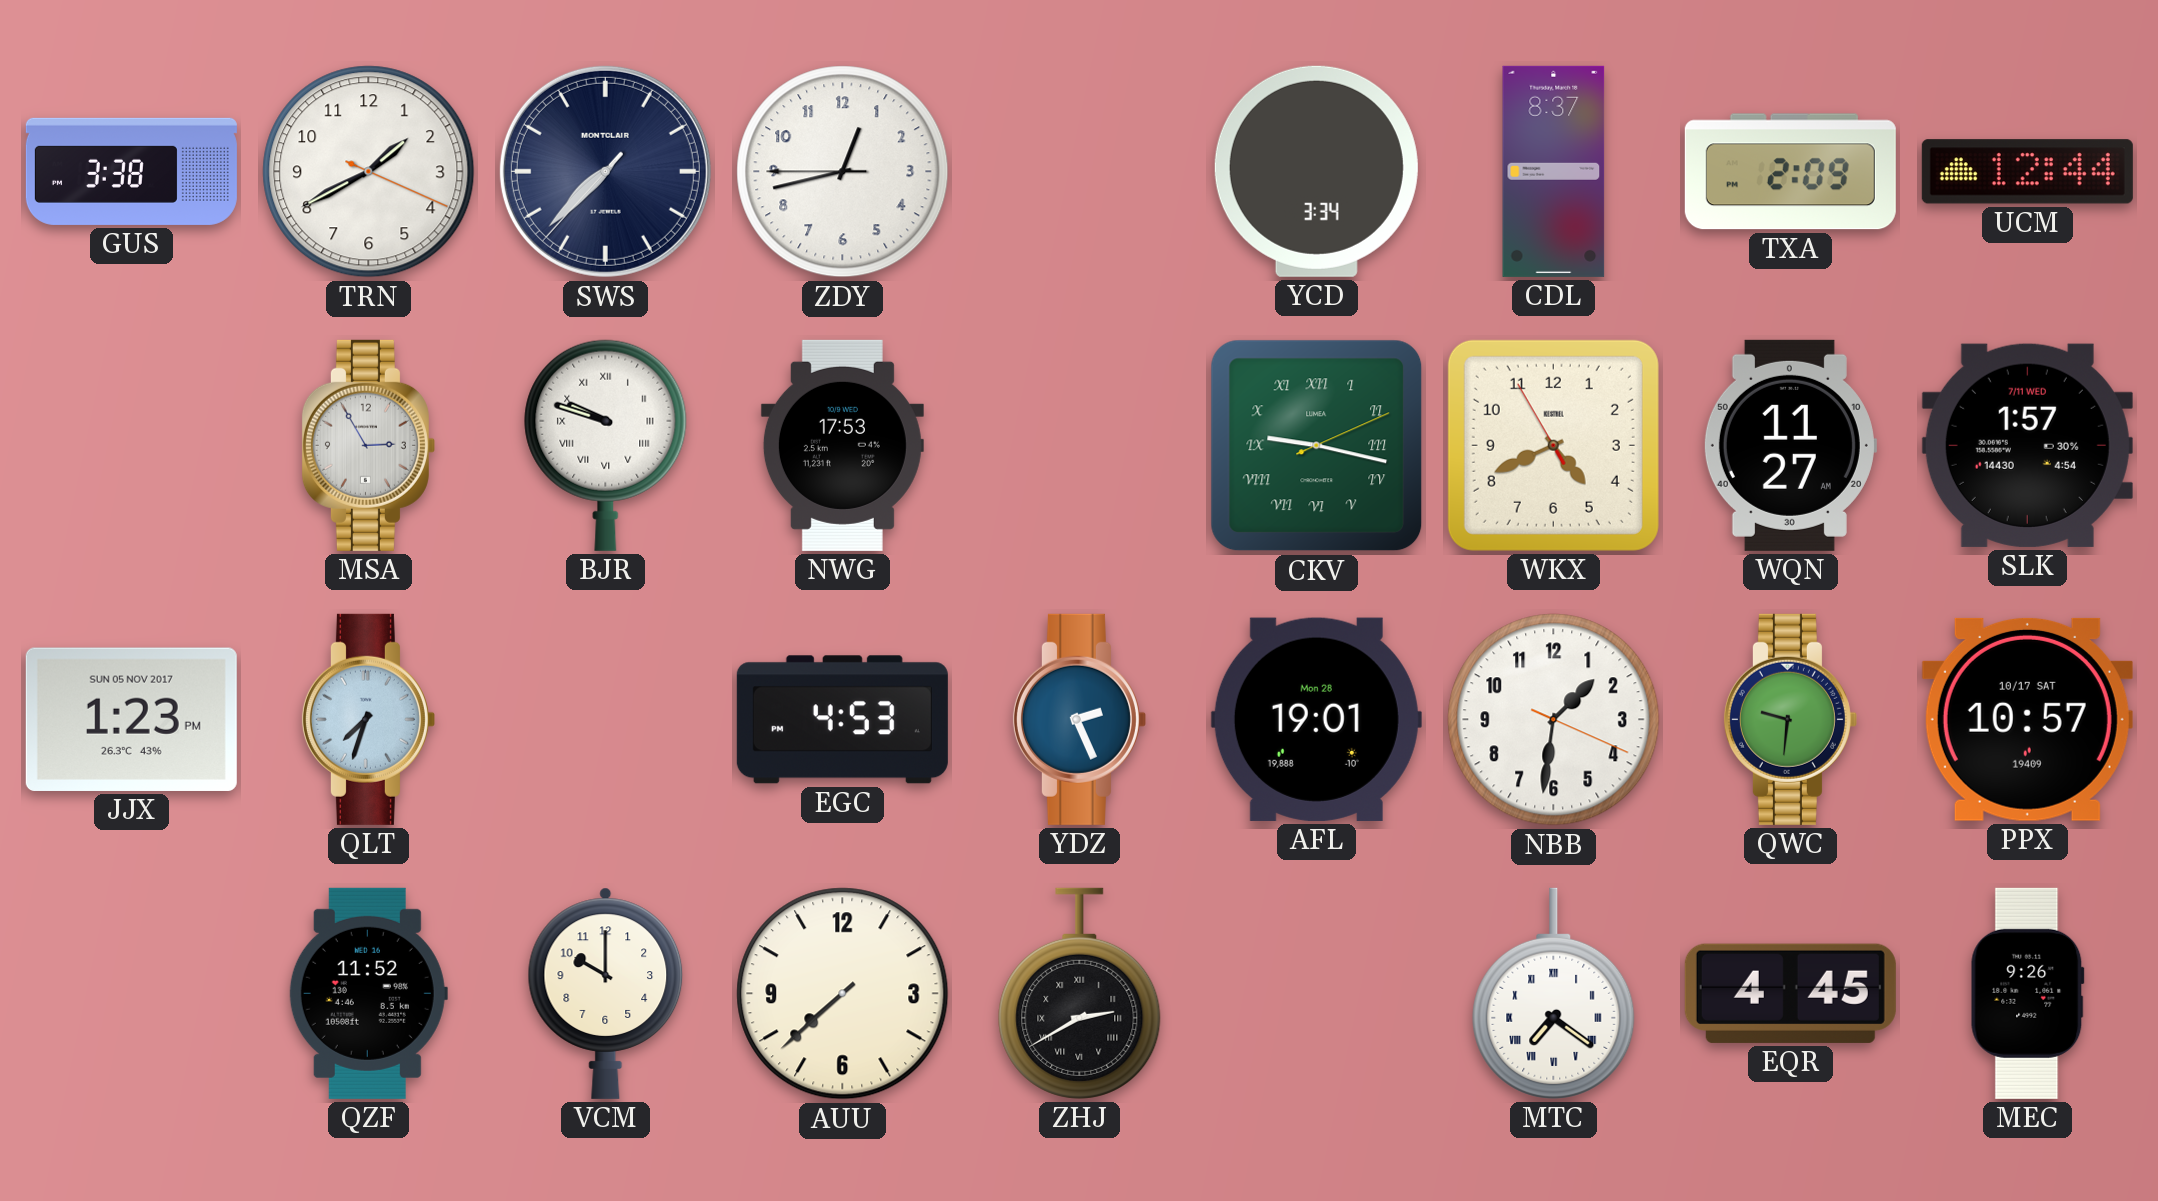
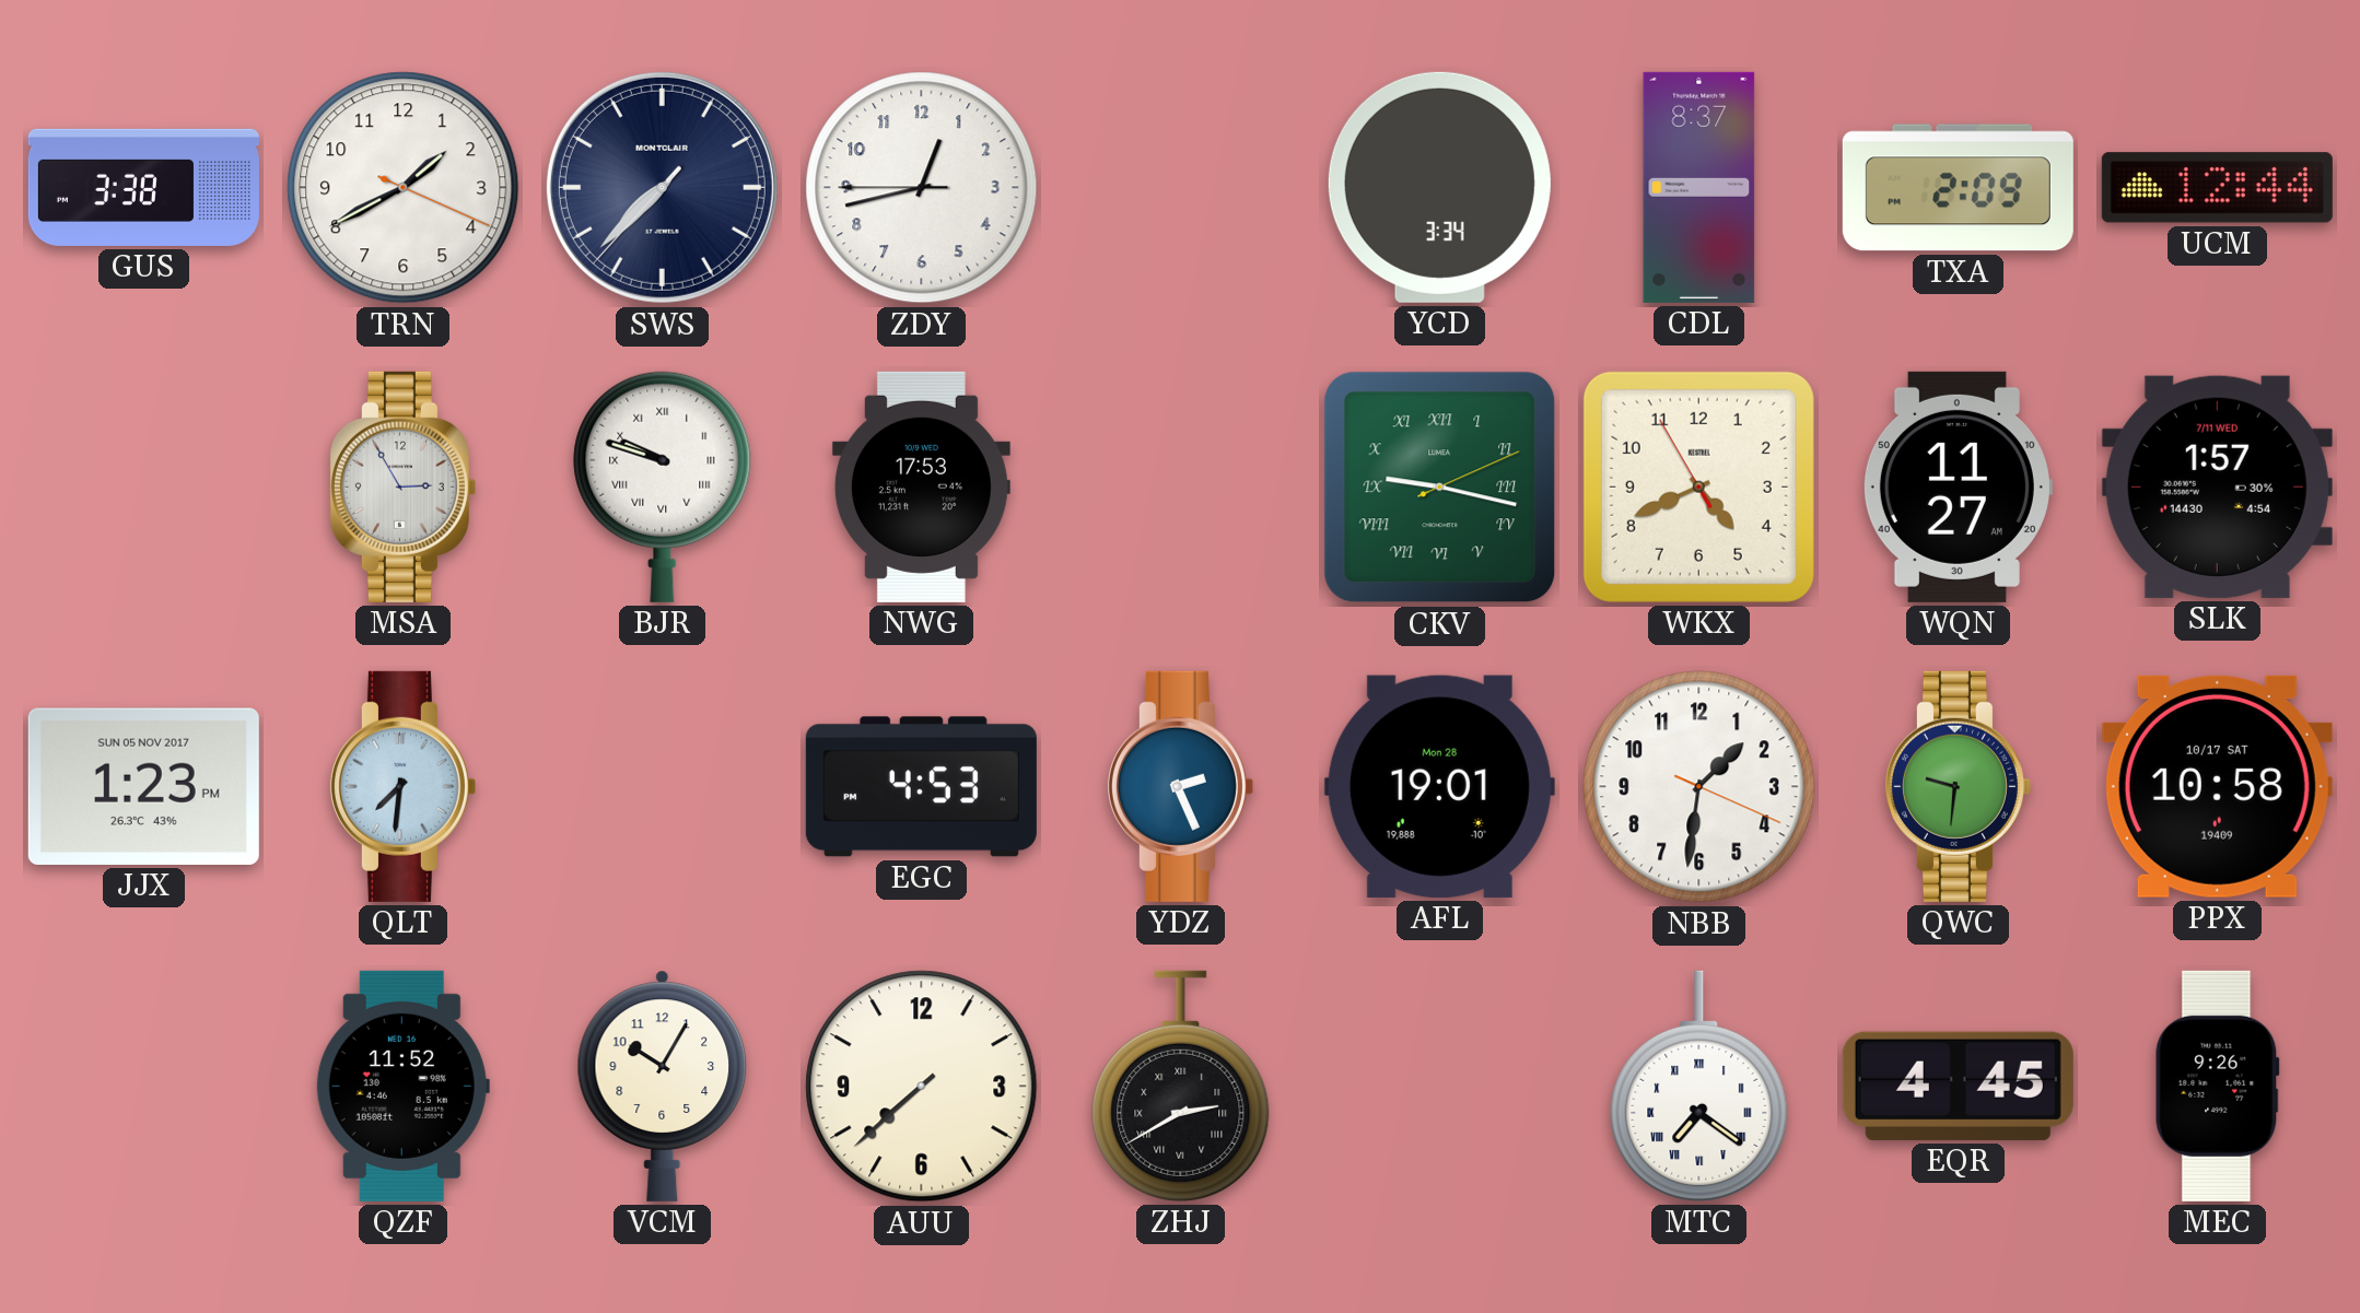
QLT: 7:33 -> 7:31 (402, 786)
PPX: 10:57 -> 10:58 (2217, 786)
VCM: 10:00 -> 10:05 (663, 1086)
